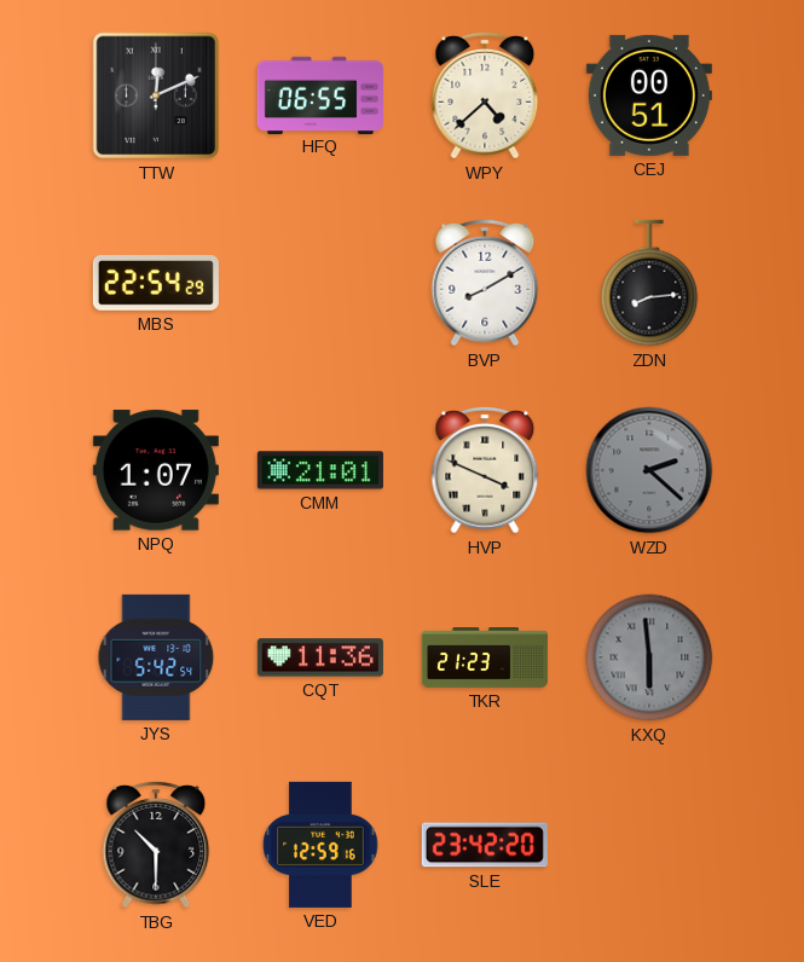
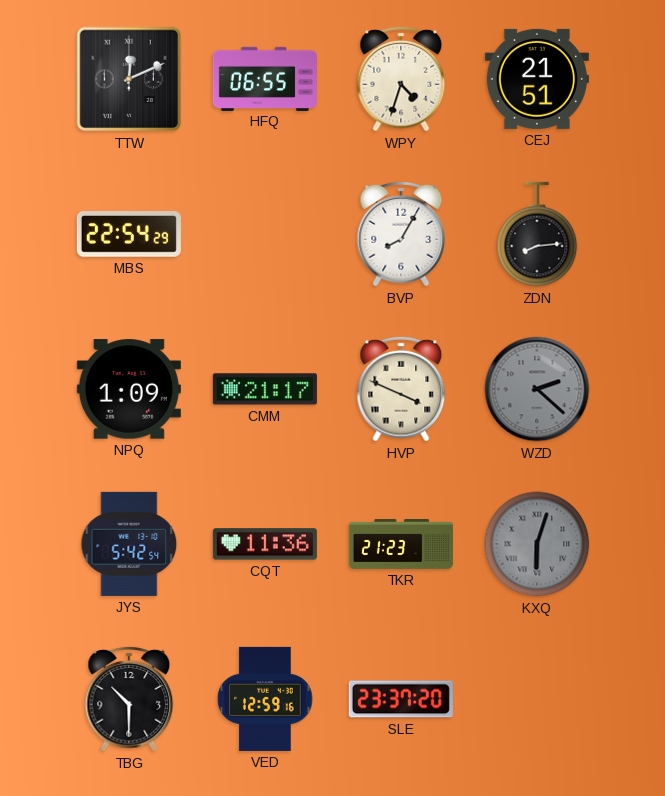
WPY: 4:38 -> 4:33 (401, 79)
CEJ: 00:51 -> 21:51 (537, 79)
BVP: 8:10 -> 8:05 (401, 234)
NPQ: 1:07 -> 1:09 (129, 389)
CMM: 21:01 -> 21:17 (265, 389)
KXQ: 5:59 -> 6:03 (537, 544)
SLE: 23:42 -> 23:37 (401, 699)
